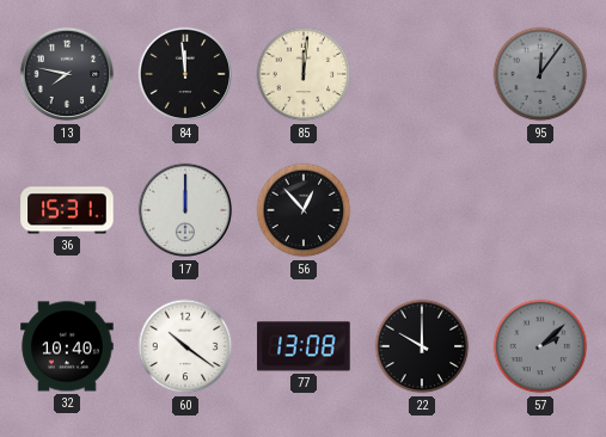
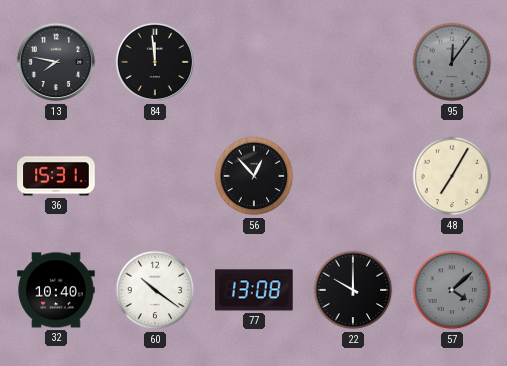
85: 12:01 -> none (304, 74)
17: 12:00 -> none (185, 210)
48: none -> 7:05 (452, 176)
57: 2:08 -> 4:08 (452, 290)
